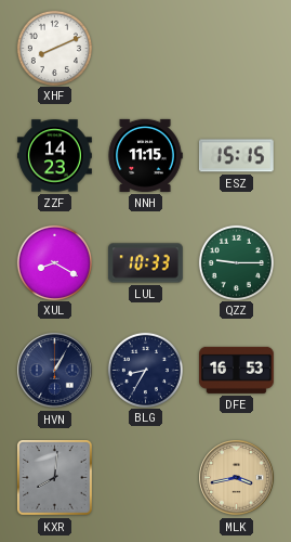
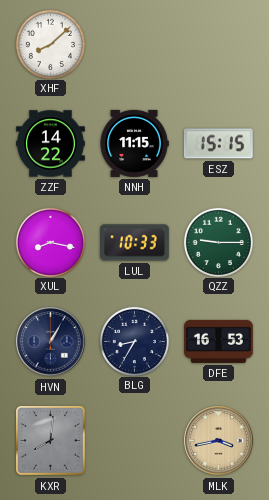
XHF: 8:11 -> 8:08 (50, 44)
ZZF: 14:23 -> 14:22 (51, 144)
XUL: 8:20 -> 8:17 (50, 242)
